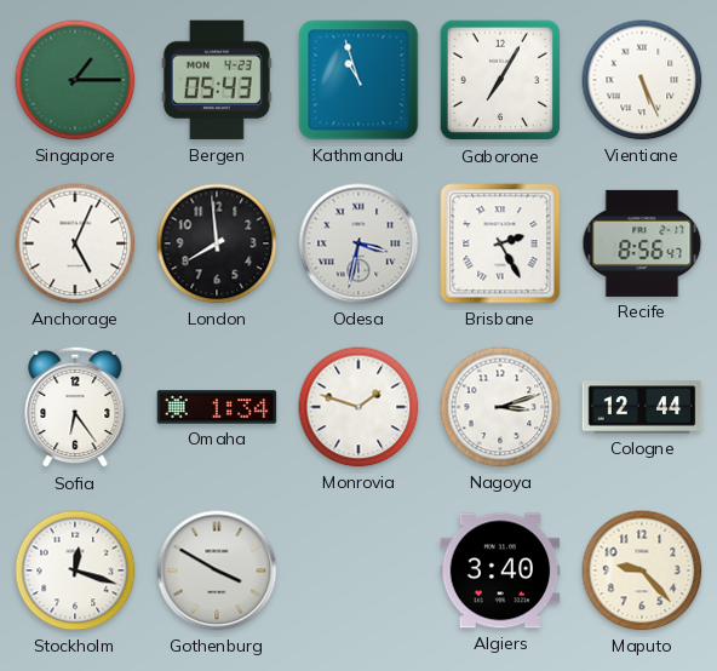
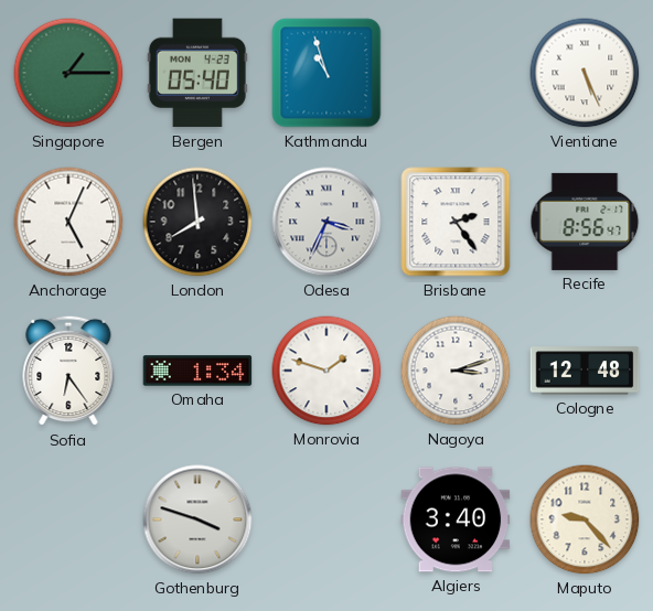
Bergen: 05:43 -> 05:40 (197, 73)
Gaborone: 7:05 -> none (500, 80)
Odesa: 3:32 -> 3:34 (326, 222)
Brisbane: 2:25 -> 2:24 (456, 222)
Cologne: 12:44 -> 12:48 (585, 371)
Stockholm: 12:18 -> none (75, 570)
Gothenburg: 3:50 -> 3:48 (197, 519)
